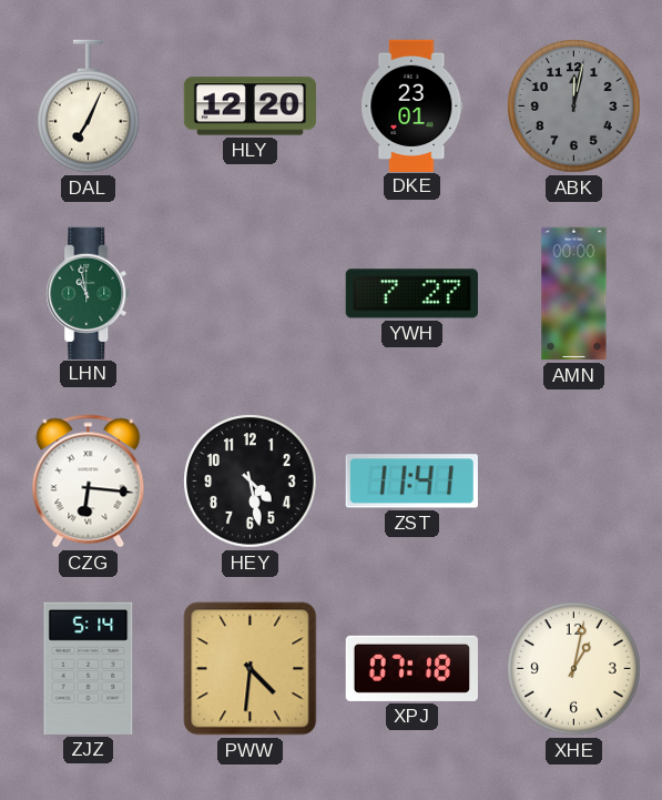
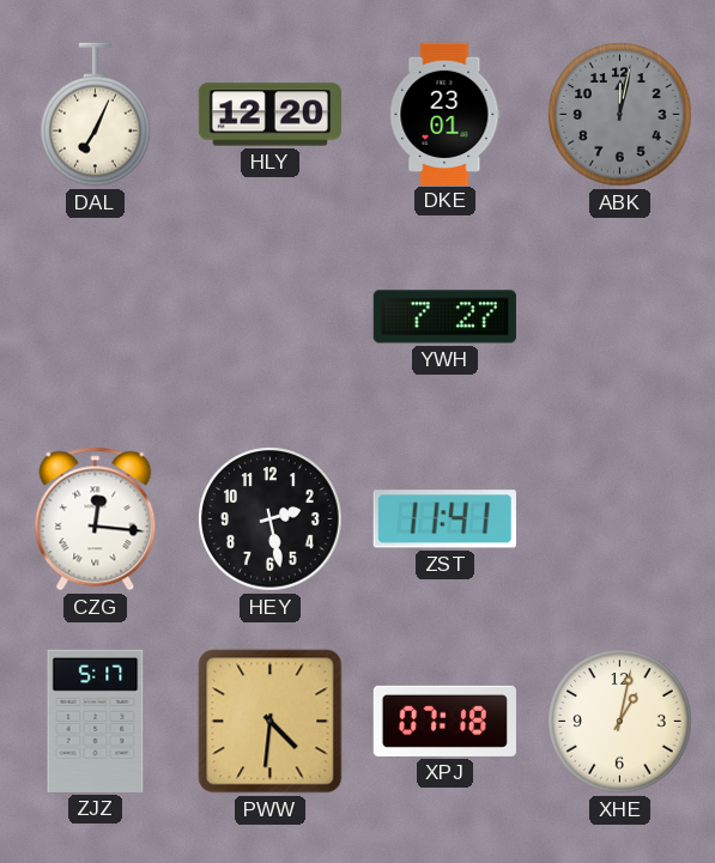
LHN: 10:58 -> none (89, 293)
AMN: 00:00 -> none (574, 294)
CZG: 6:16 -> 12:16 (96, 519)
HEY: 4:28 -> 2:28 (271, 519)
ZJZ: 5:14 -> 5:17 (96, 721)
